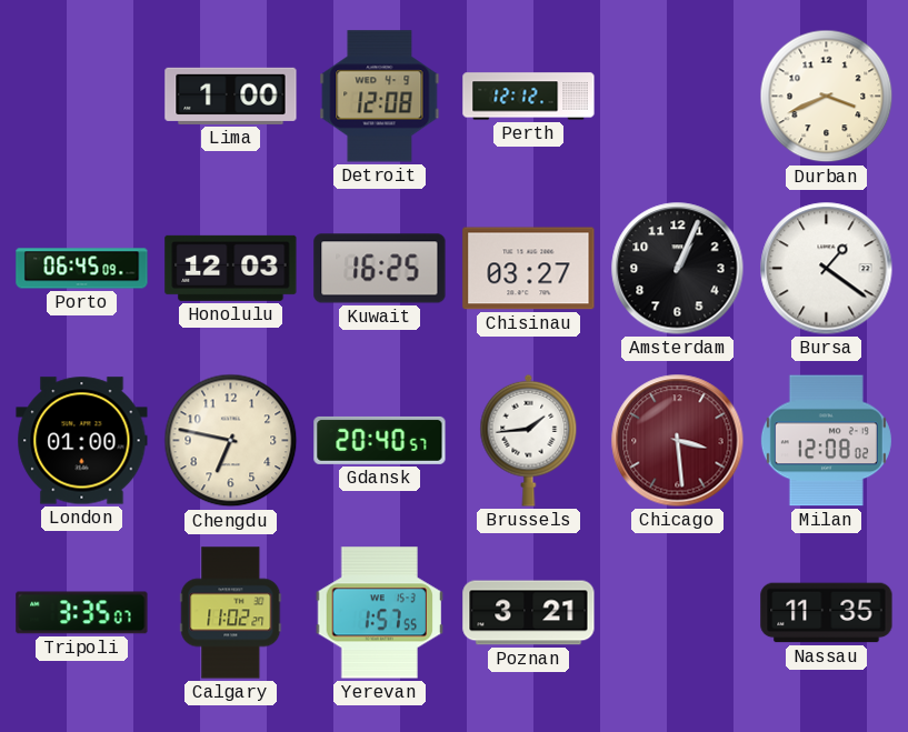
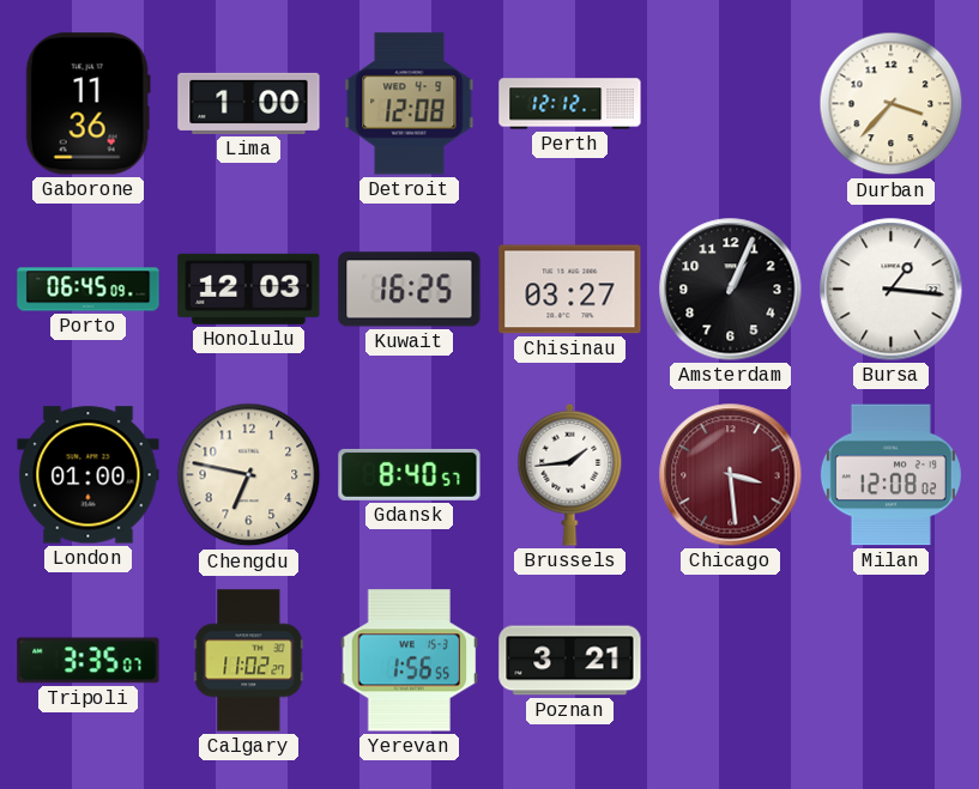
Gaborone: none -> 11:36 (87, 104)
Durban: 3:41 -> 3:37 (892, 104)
Bursa: 1:21 -> 1:16 (892, 290)
Gdansk: 20:40 -> 8:40 (410, 474)
Yerevan: 1:57 -> 1:56 (410, 661)
Nassau: 11:35 -> none (827, 613)
